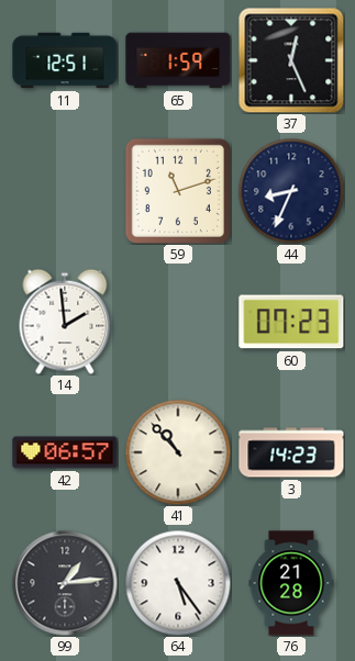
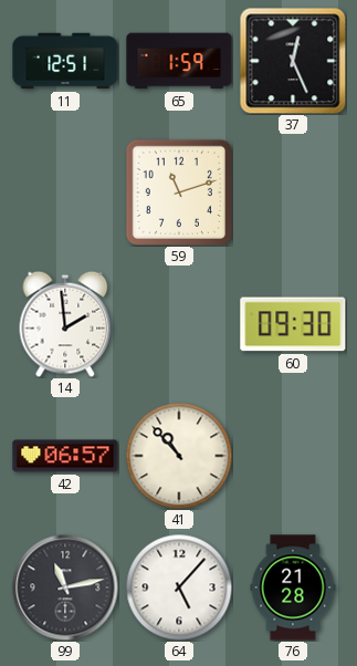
44: 8:34 -> none (291, 191)
60: 07:23 -> 09:30 (293, 324)
3: 14:23 -> none (291, 452)
99: 1:14 -> 11:13 (65, 587)
64: 5:24 -> 5:07 (179, 587)
